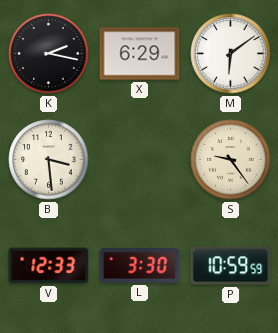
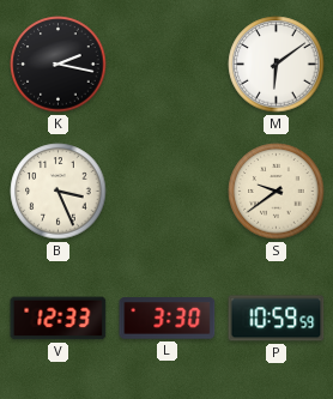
X: 6:29 -> none (140, 54)
B: 3:29 -> 3:26 (59, 192)
S: 9:24 -> 9:39 (277, 192)
